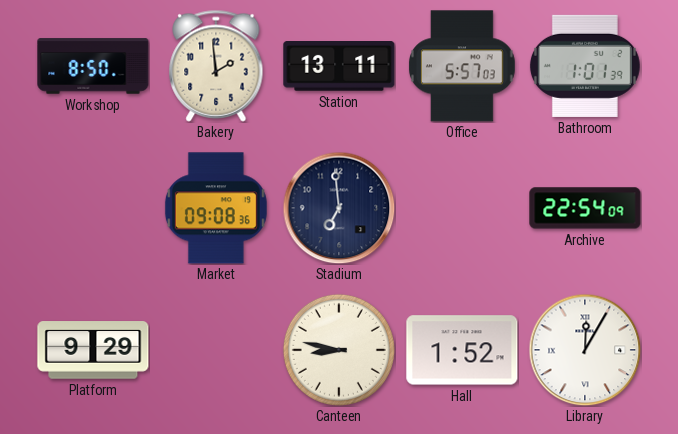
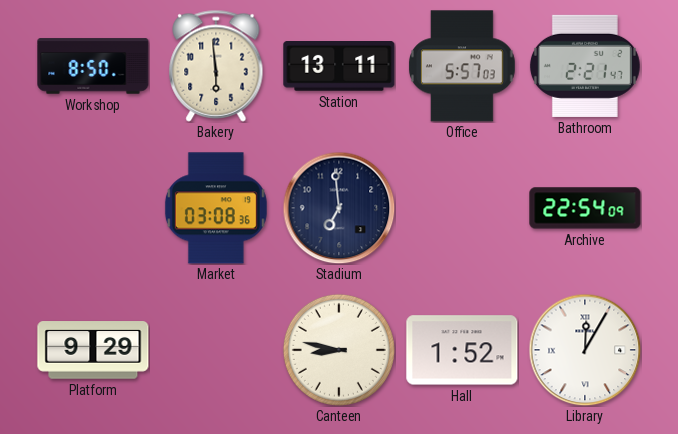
Bakery: 1:59 -> 5:59 (216, 66)
Bathroom: 1:01 -> 2:21 (585, 66)
Market: 09:08 -> 03:08 (216, 208)
